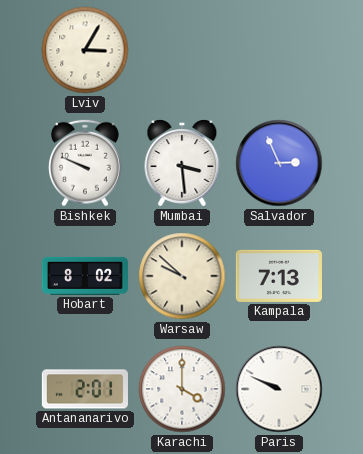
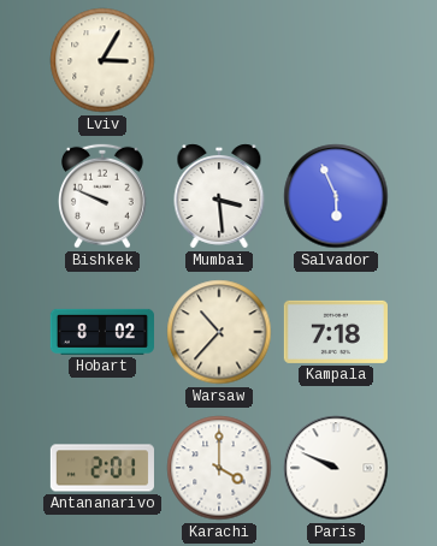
Salvador: 2:56 -> 5:56 (336, 196)
Warsaw: 9:52 -> 10:37 (219, 332)
Kampala: 7:13 -> 7:18 (336, 332)
